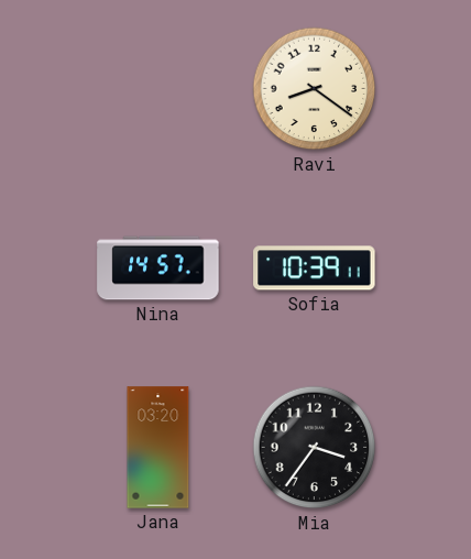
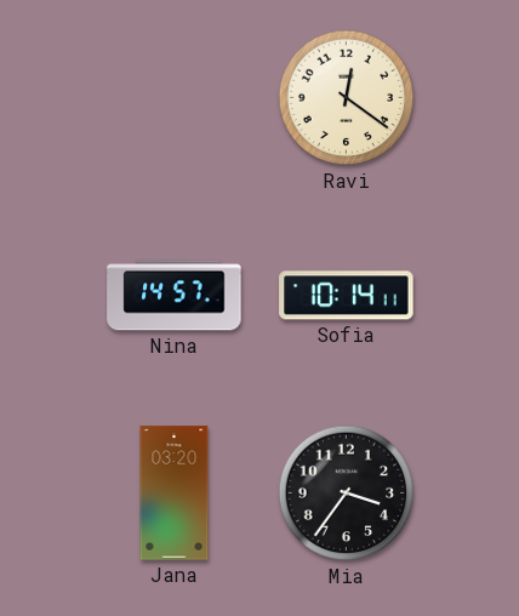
Ravi: 8:21 -> 12:21 (347, 98)
Sofia: 10:39 -> 10:14 (347, 296)
